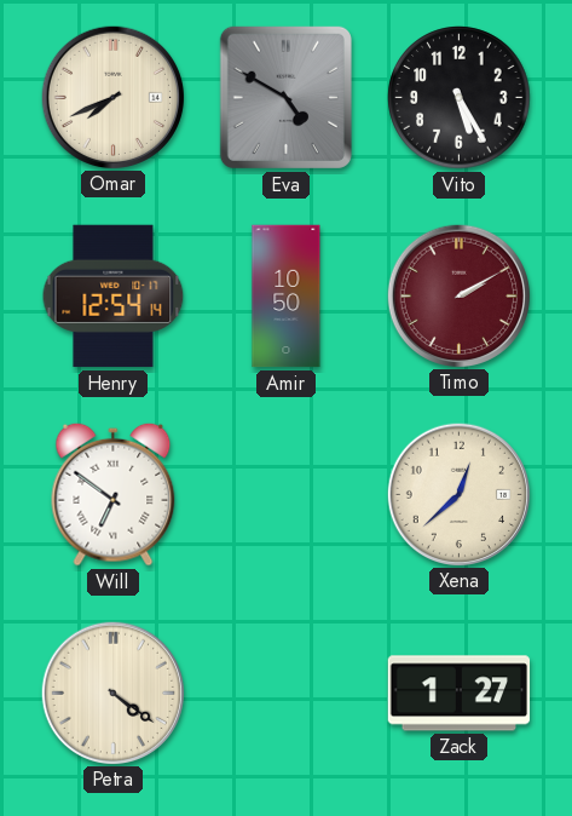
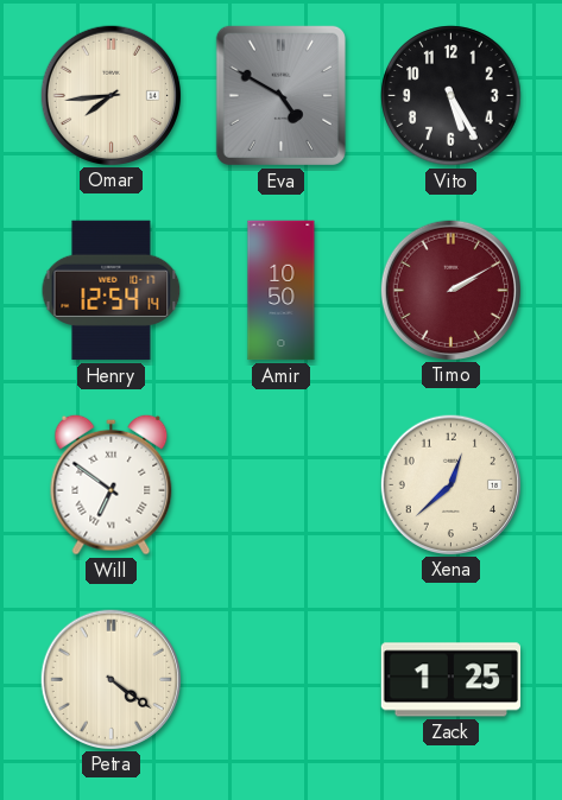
Omar: 7:41 -> 7:44 (110, 95)
Zack: 1:27 -> 1:25 (452, 680)
